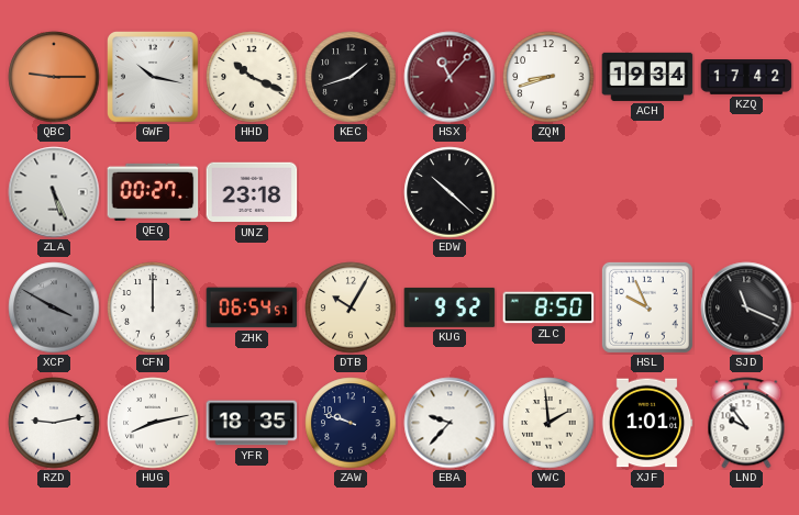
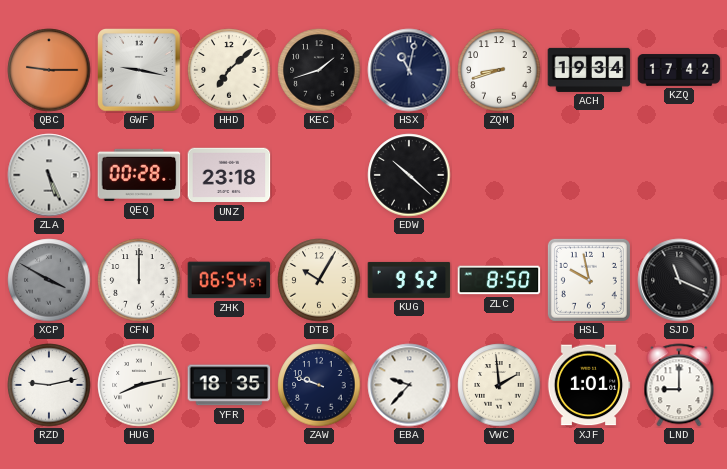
GWF: 10:17 -> 9:17 (139, 70)
HHD: 10:19 -> 7:08 (229, 70)
HSX: 11:07 -> 11:02 (409, 70)
HSX dial: burgundy -> navy (409, 70)
QEQ: 00:27 -> 00:28 (139, 175)
HSL: 9:56 -> 9:58 (589, 280)
LND: 9:54 -> 9:00 (679, 385)
